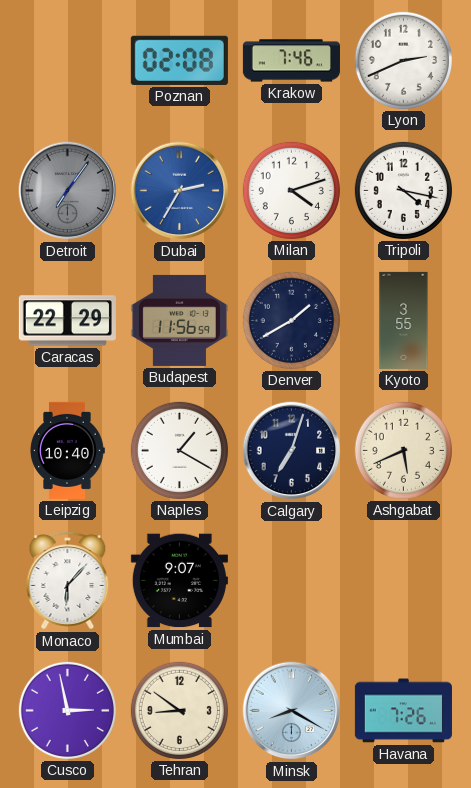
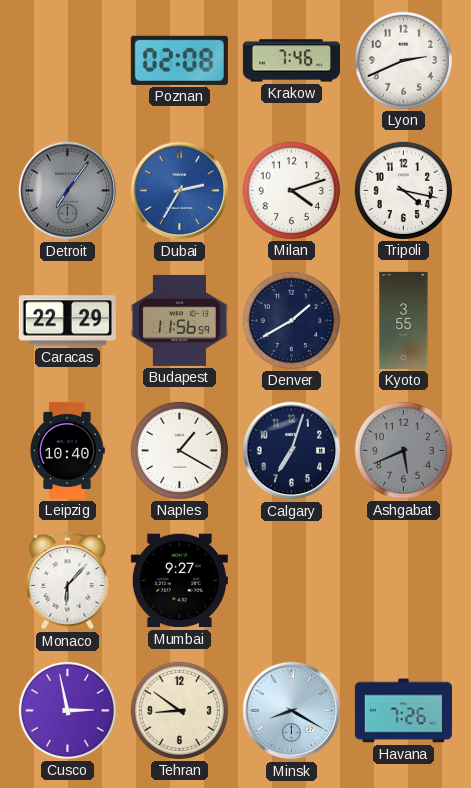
Ashgabat dial: cream -> grey (403, 450)
Mumbai: 9:07 -> 9:27 (179, 581)
